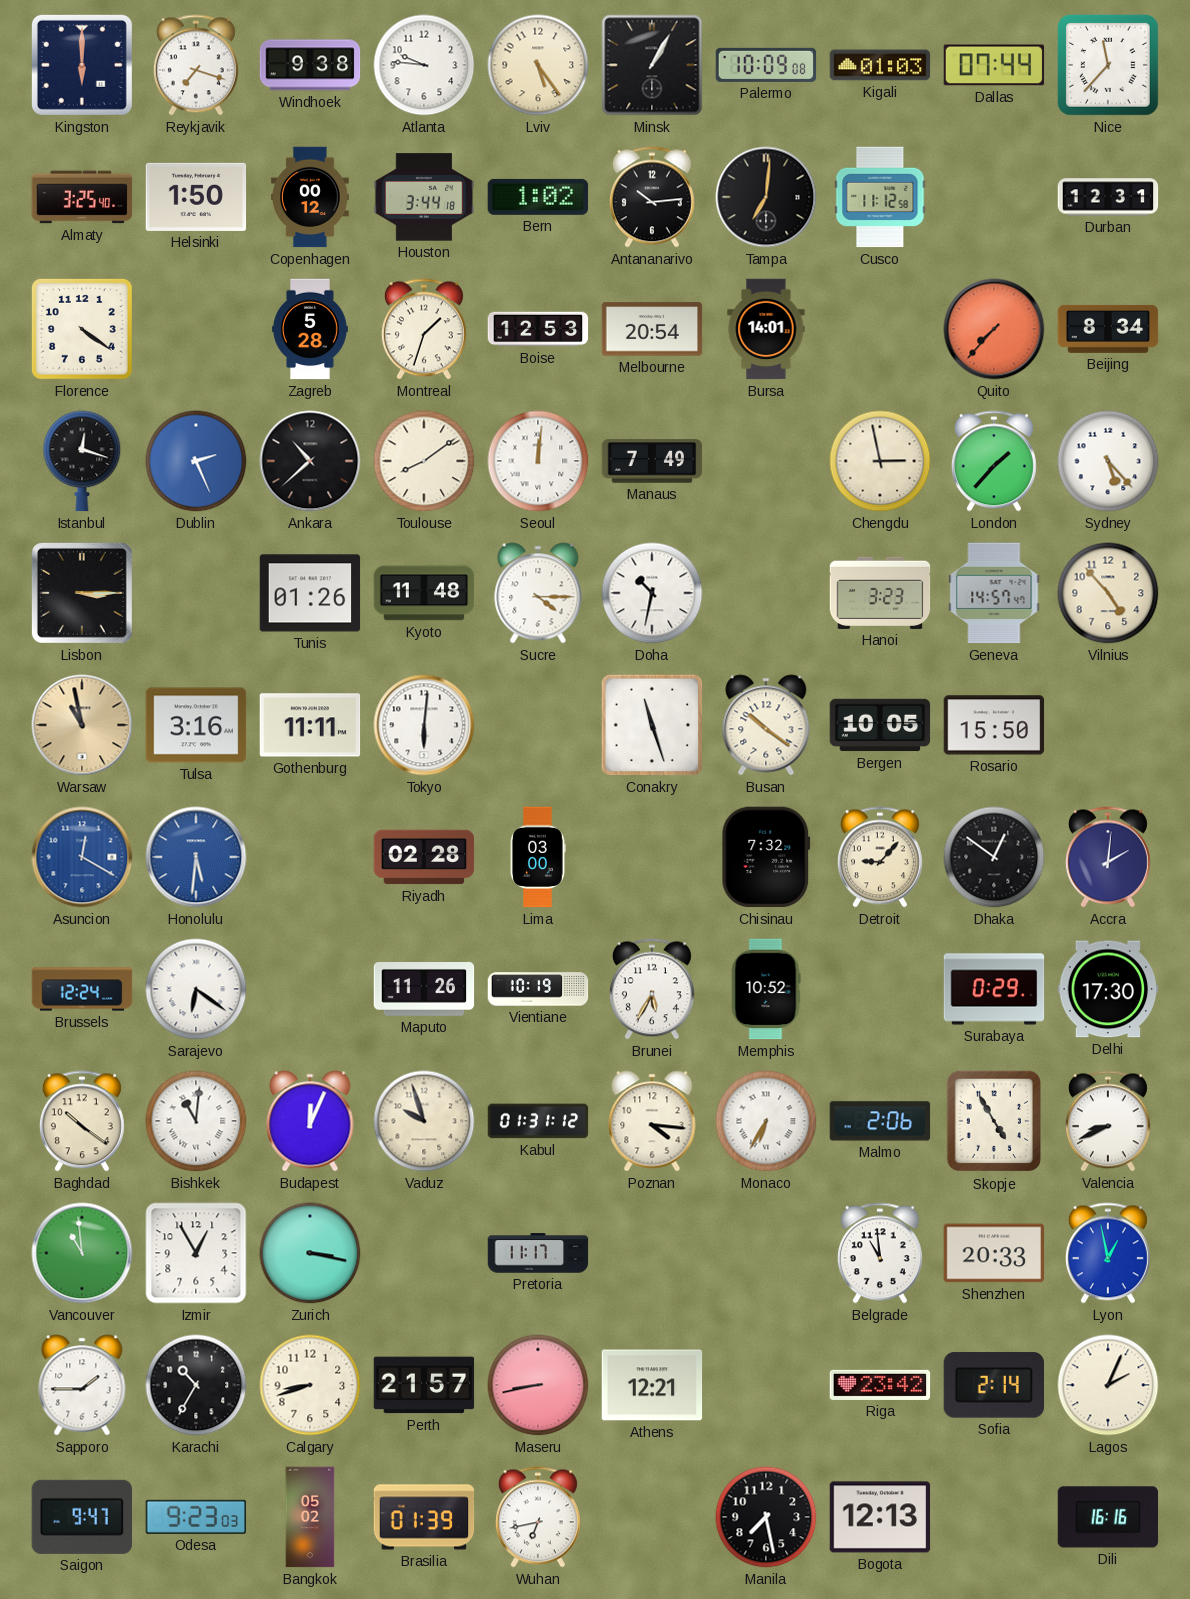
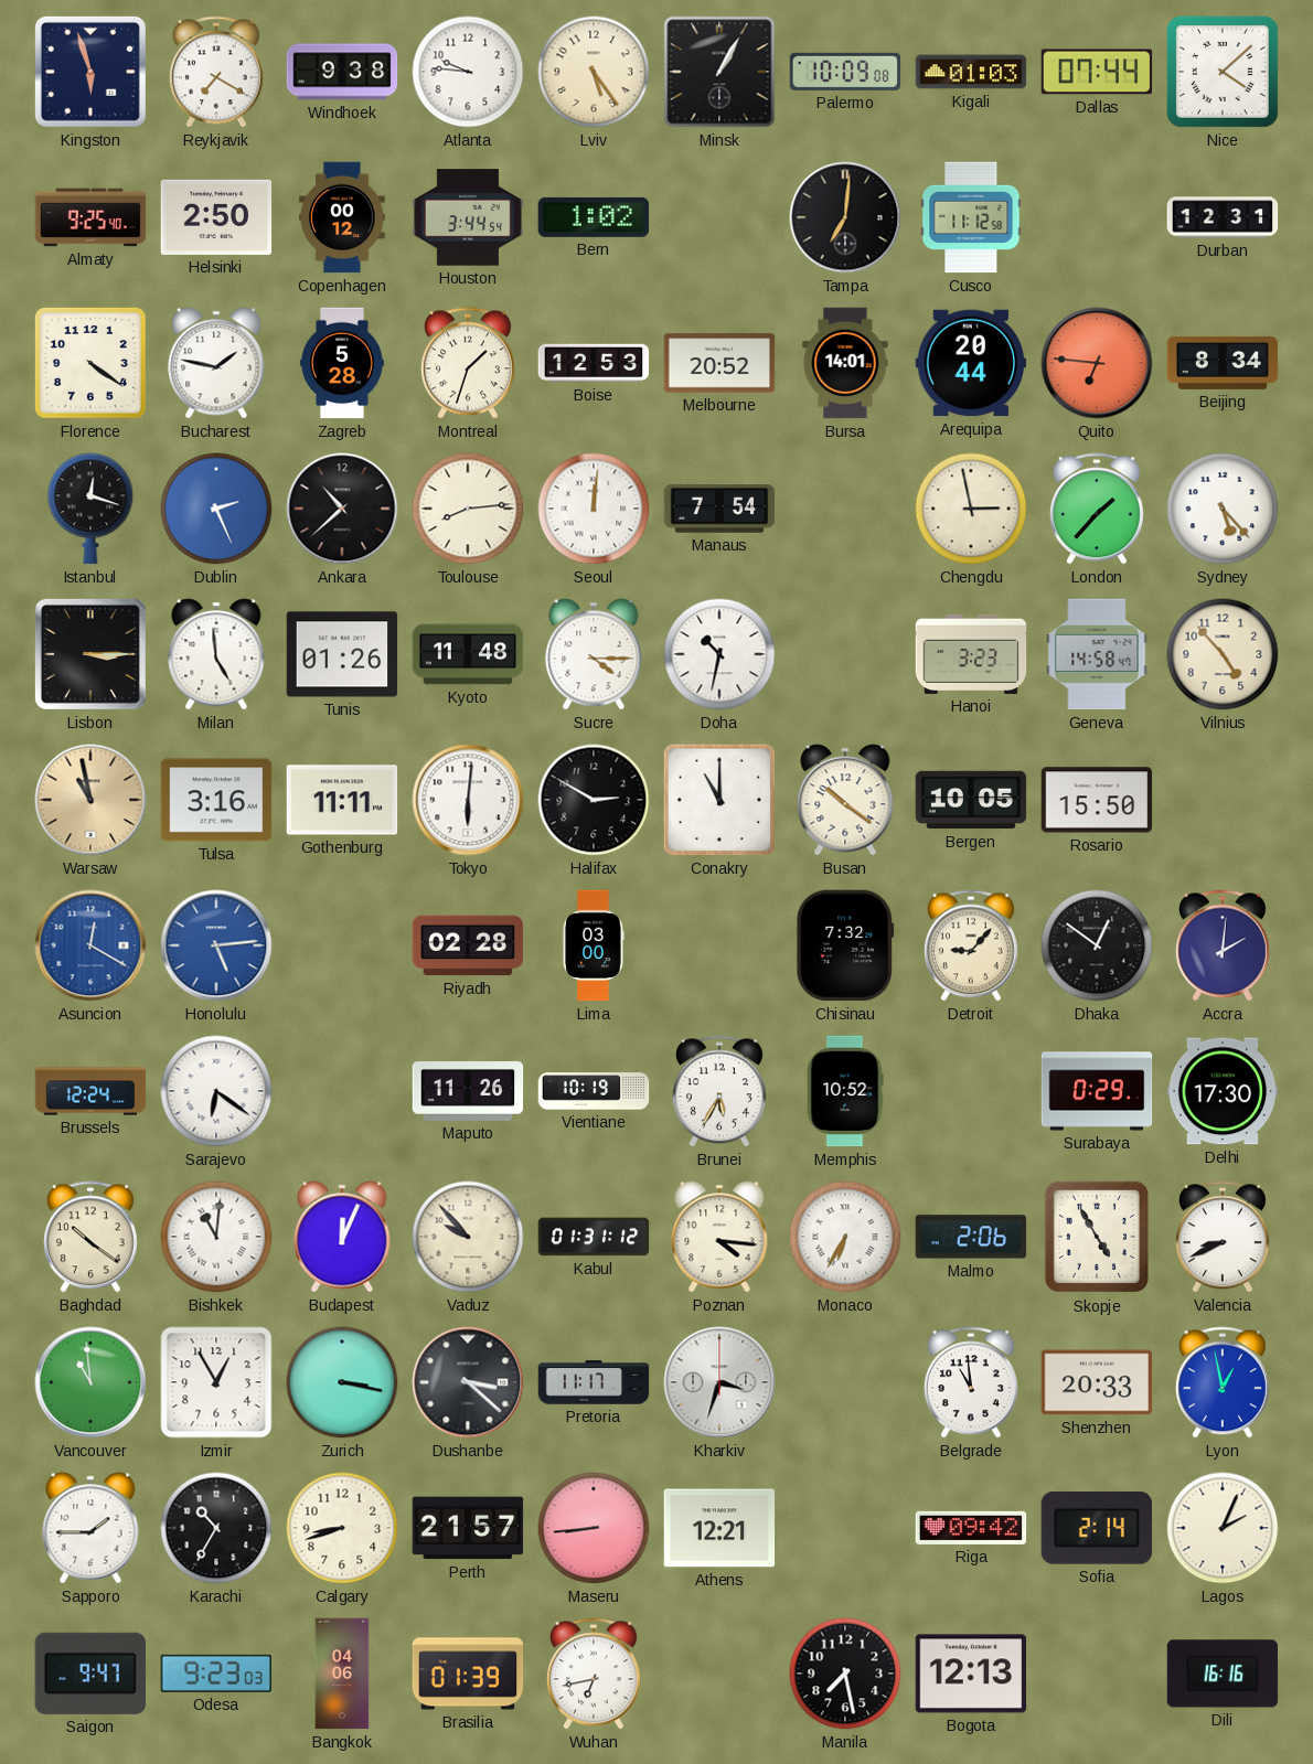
Kingston: 6:00 -> 5:57 (90, 72)
Reykjavik: 7:18 -> 7:20 (216, 72)
Nice: 11:37 -> 4:08 (1223, 72)
Almaty: 3:25 -> 9:25 (90, 217)
Helsinki: 1:50 -> 2:50 (216, 217)
Houston: 3:44:18 -> 3:44:54 (468, 217)
Antananarivo: 10:14 -> none (652, 197)
Bucharest: none -> 1:47 (216, 363)
Melbourne: 20:54 -> 20:52 (719, 363)
Arequipa: none -> 20:44 (971, 363)
Quito: 7:37 -> 6:46 (1097, 363)
Toulouse: 8:09 -> 8:14 (468, 509)
Manaus: 7:49 -> 7:54 (719, 509)
Milan: none -> 4:59 (216, 654)
Geneva: 14:57 -> 14:58 (1097, 654)
Halifax: none -> 2:50 (594, 800)
Conakry: 11:27 -> 11:00 (719, 800)
Honolulu: 5:31 -> 5:14 (216, 945)
Vaduz: 9:57 -> 9:53 (468, 1237)
Dushanbe: none -> 3:22 (468, 1382)
Kharkiv: none -> 3:33 (719, 1382)
Maseru: 8:43 -> 8:44 (594, 1528)
Riga: 23:42 -> 09:42 (971, 1528)
Bangkok: 05:02 -> 04:06 (342, 1674)
